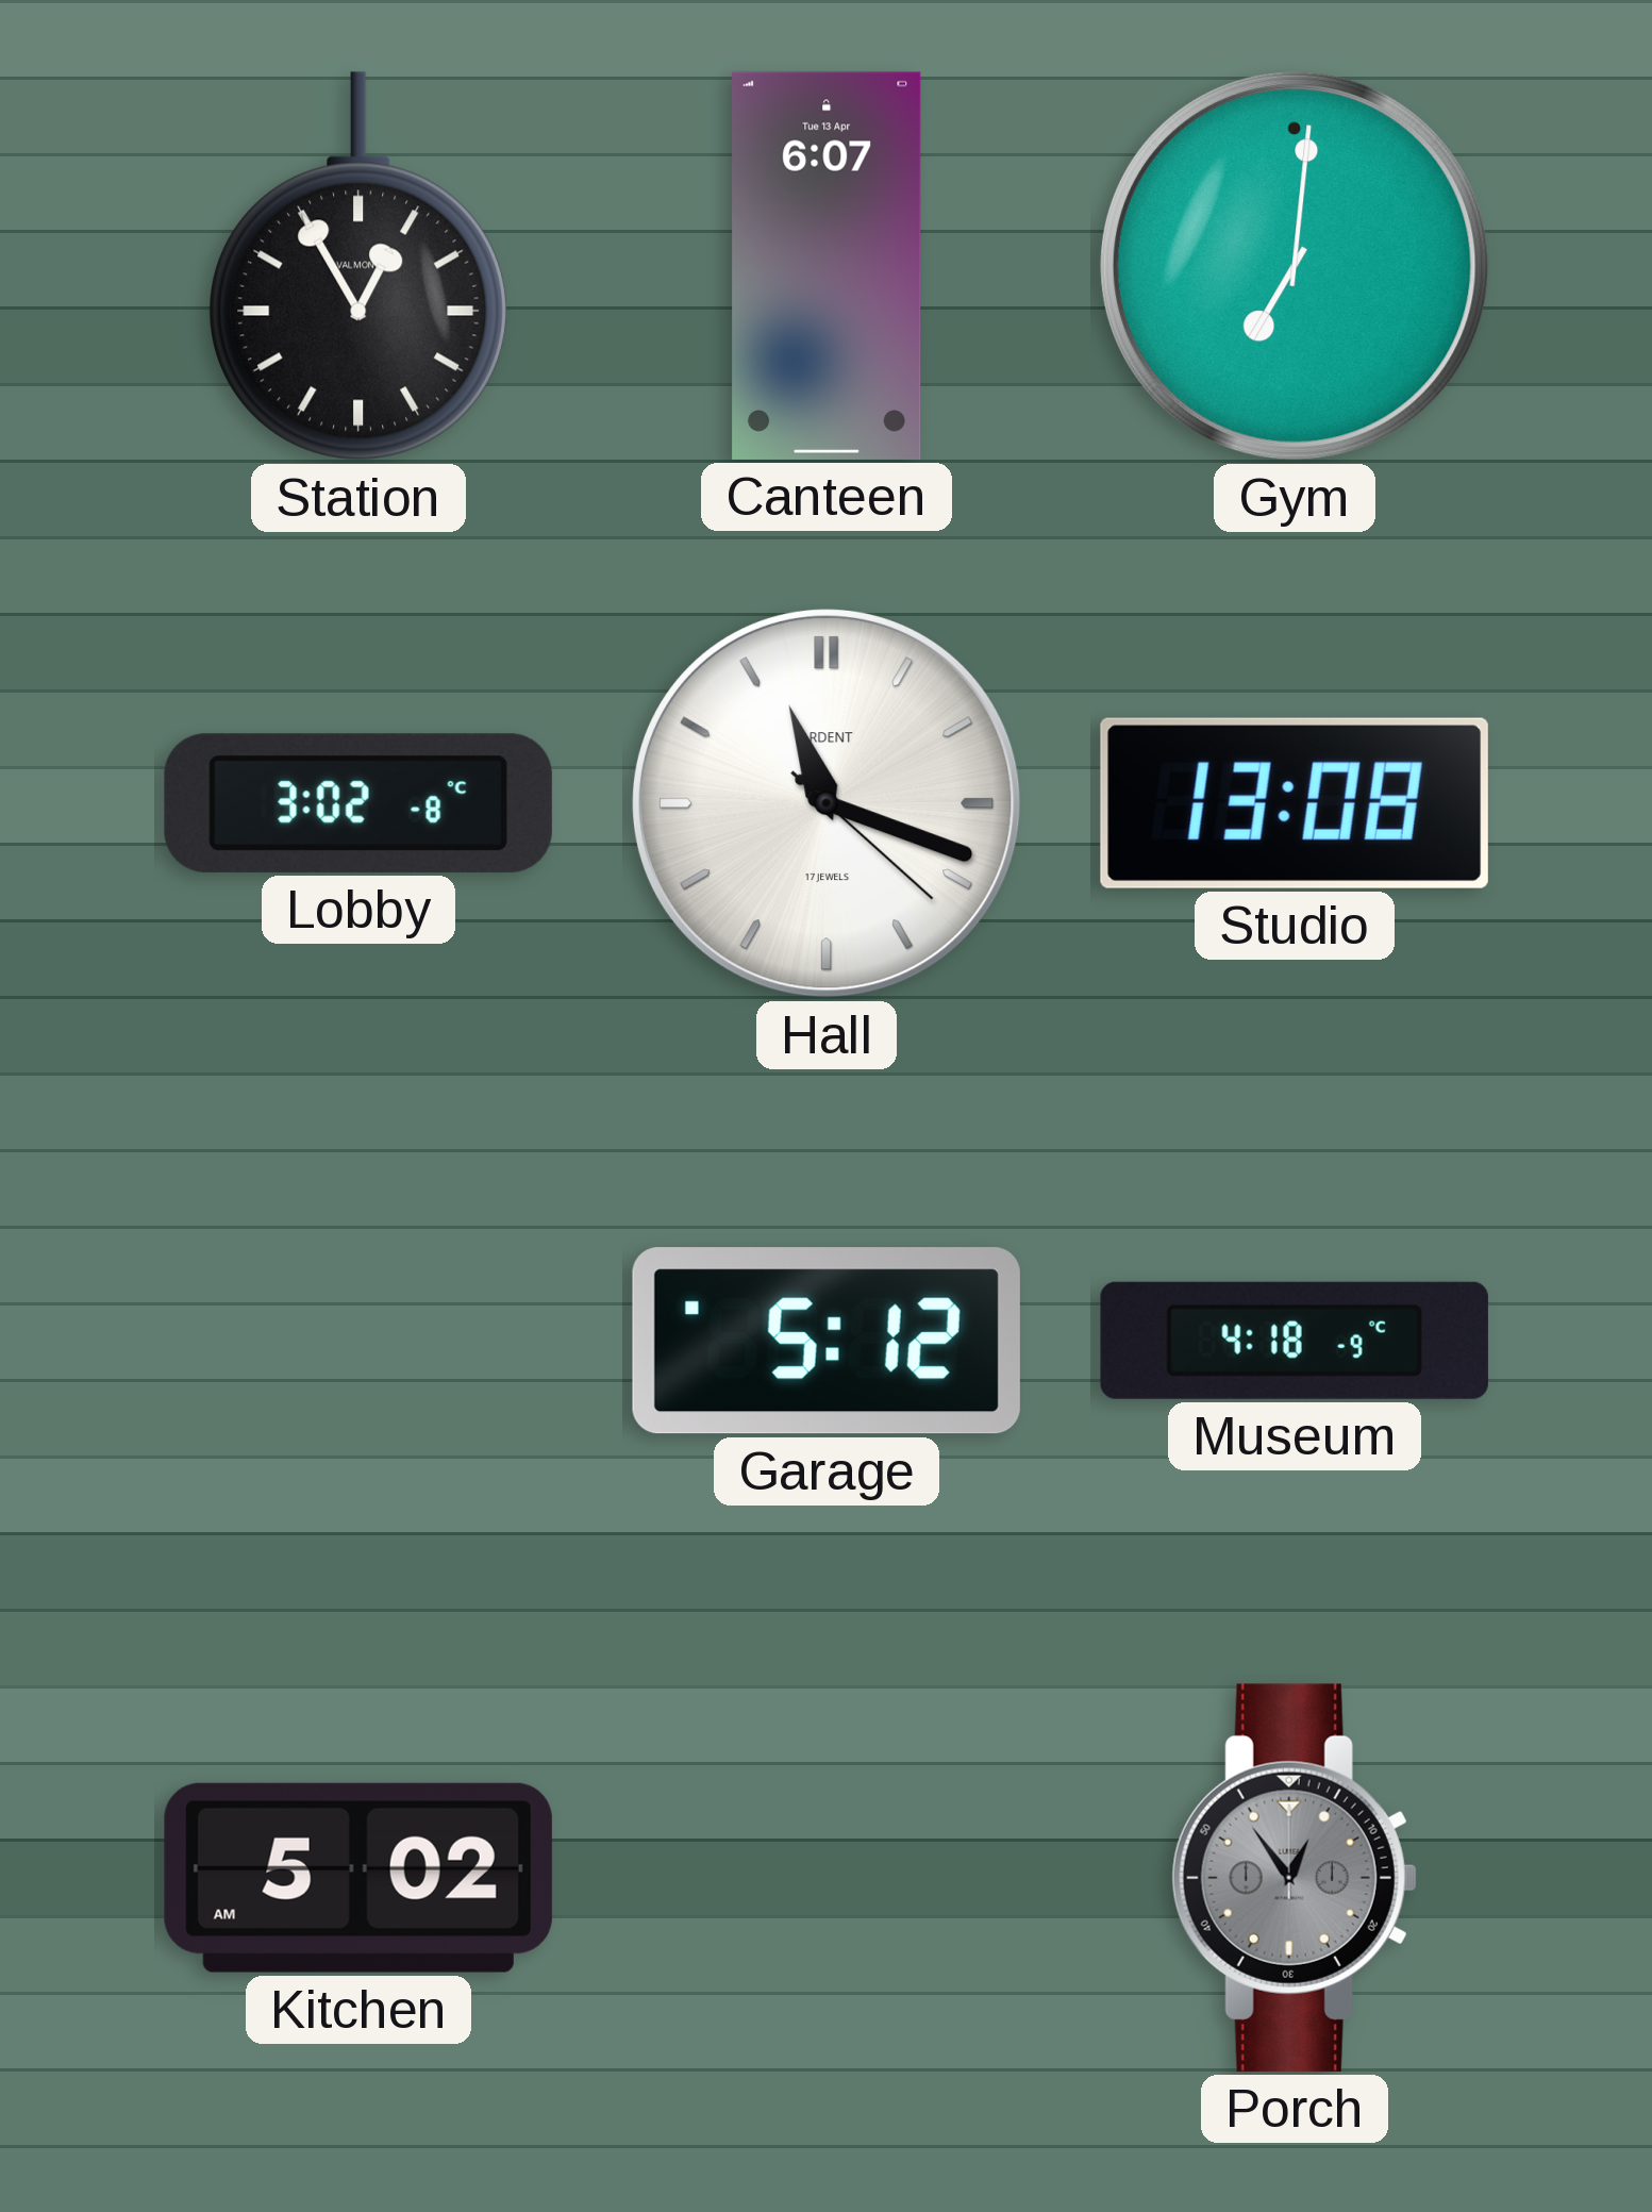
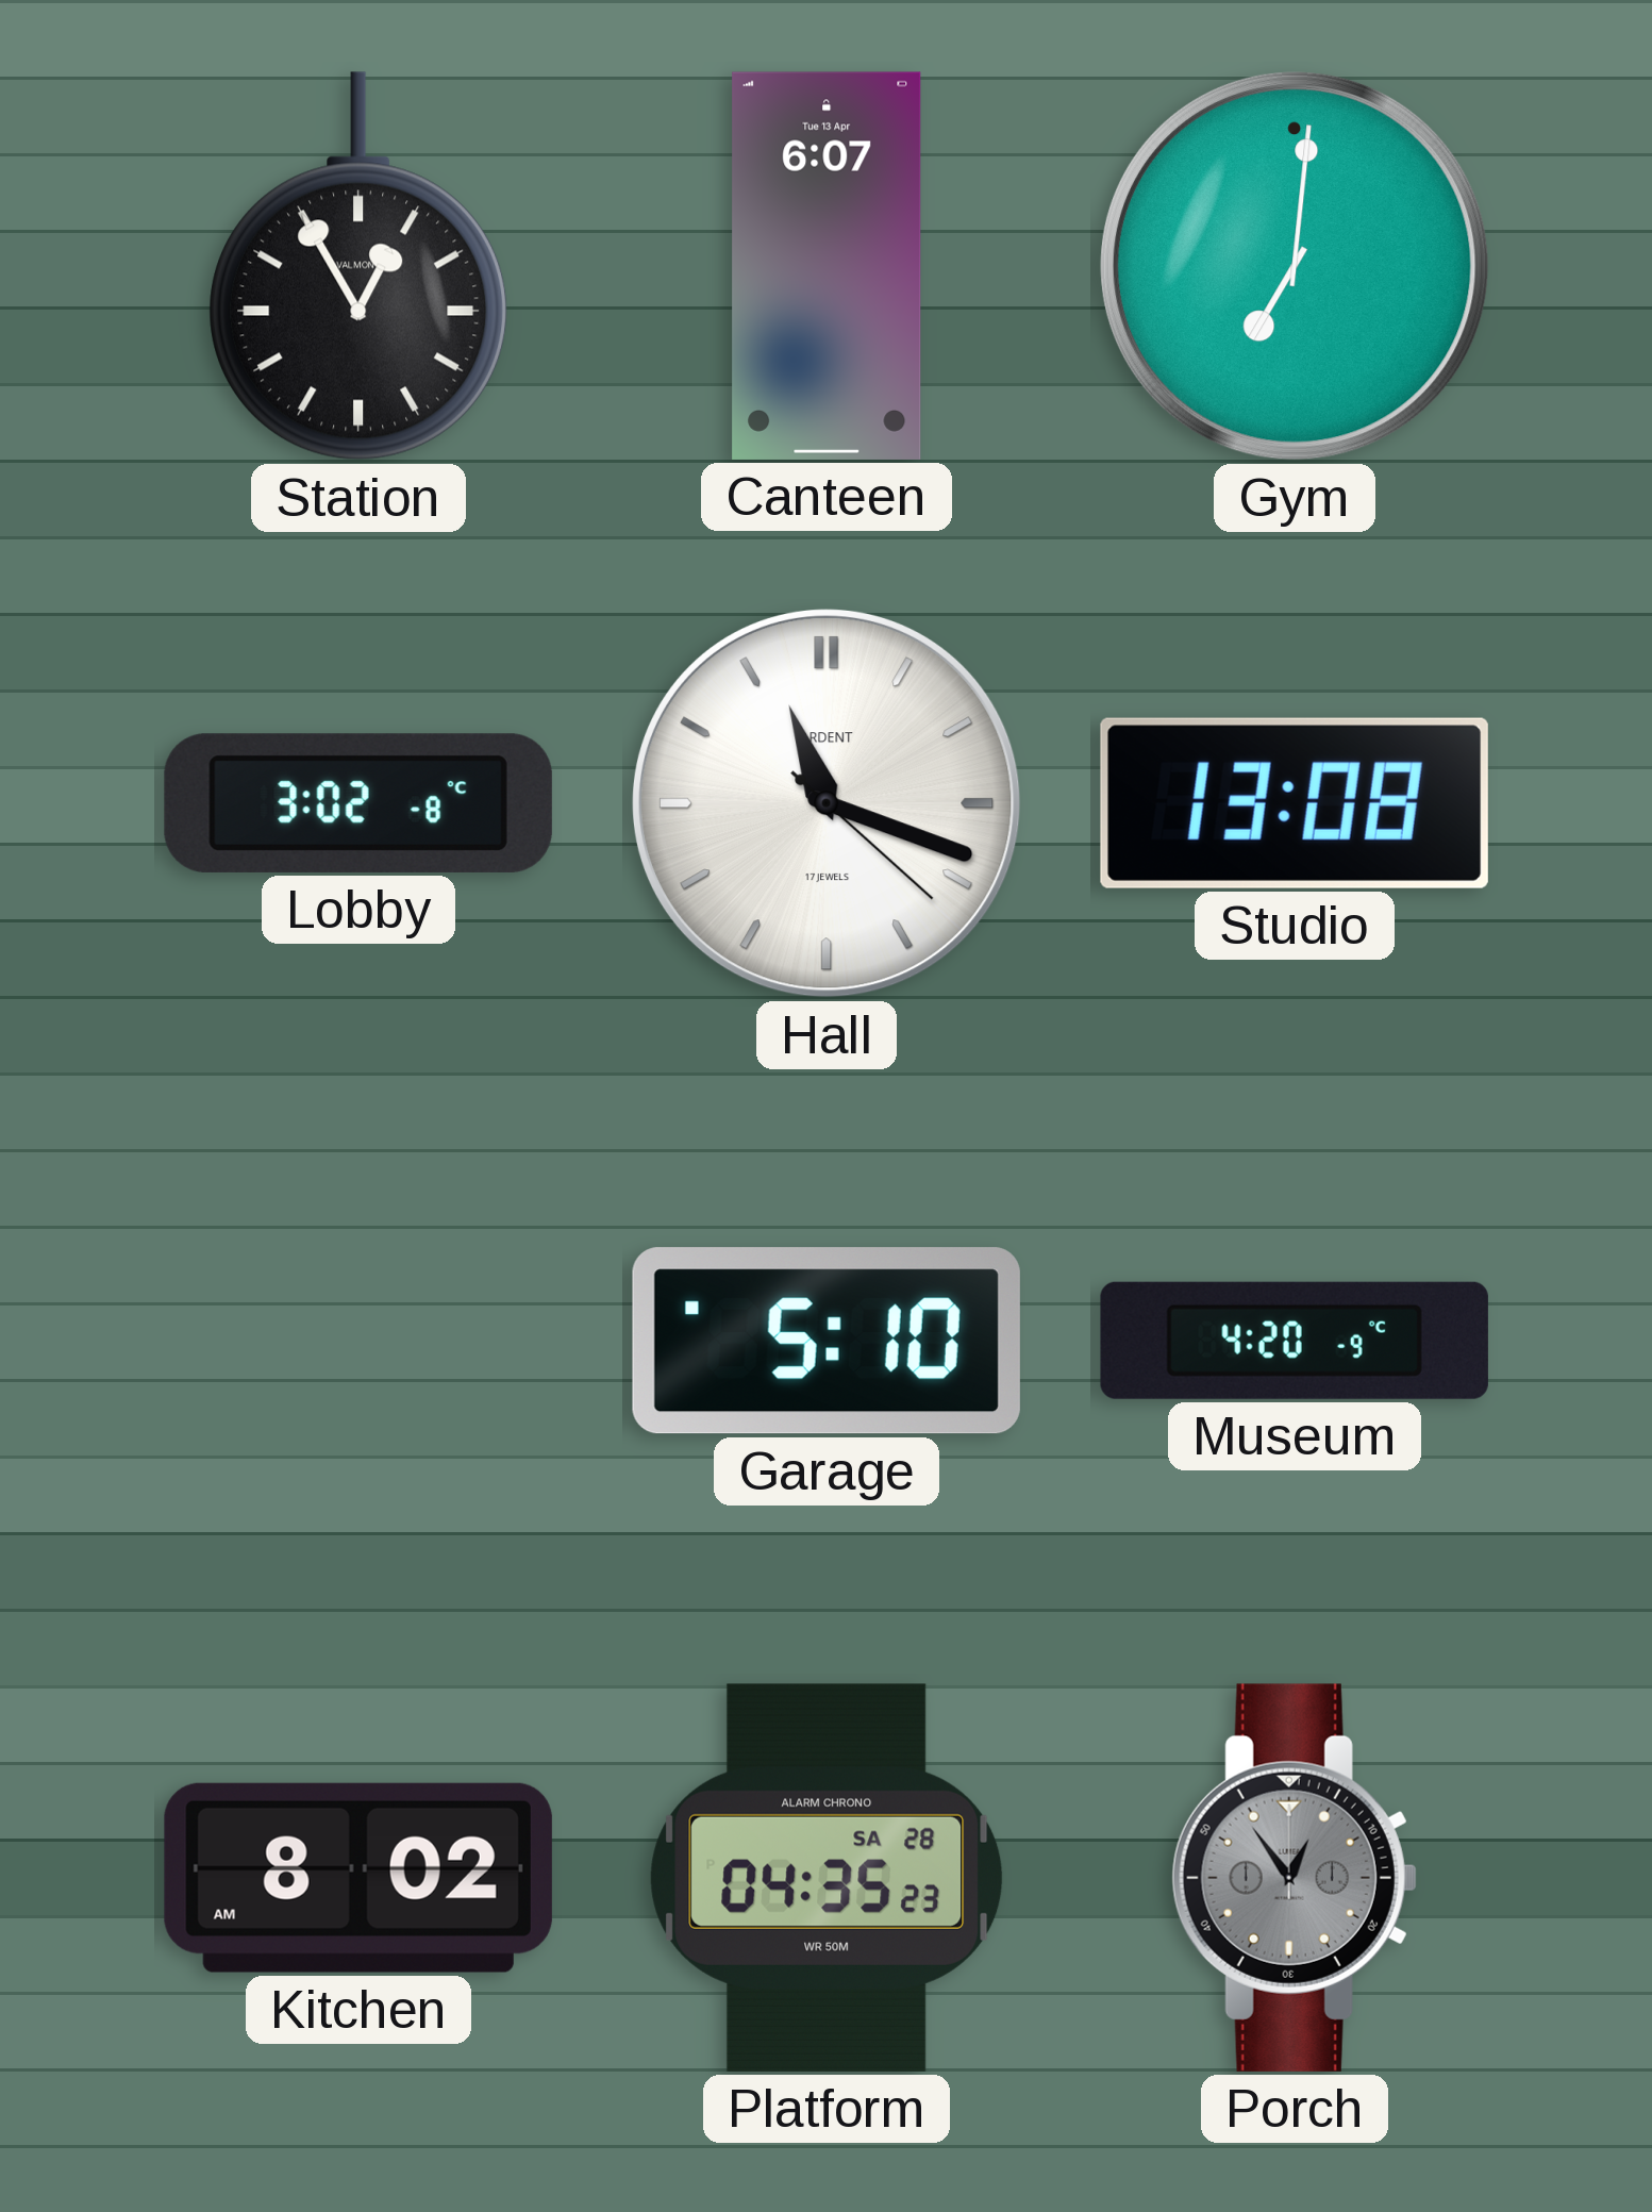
Garage: 5:12 -> 5:10 (827, 1341)
Museum: 4:18 -> 4:20 (1295, 1341)
Kitchen: 5:02 -> 8:02 (358, 1878)
Platform: none -> 04:35 (827, 1878)
